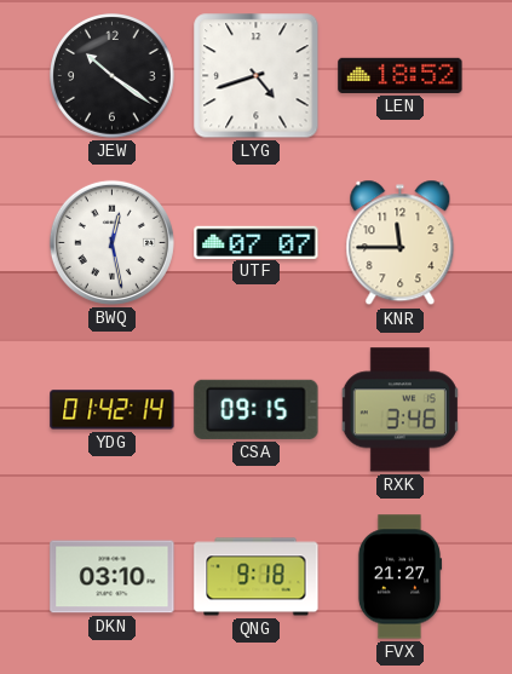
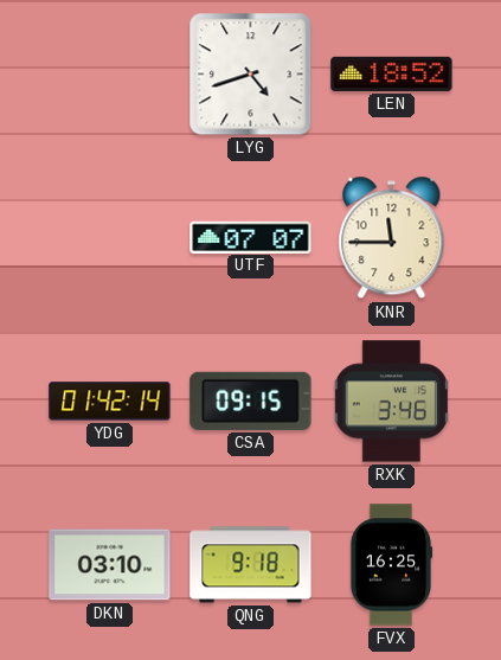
JEW: 10:21 -> none (113, 76)
BWQ: 12:28 -> none (111, 242)
FVX: 21:27 -> 16:25 (391, 565)
